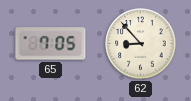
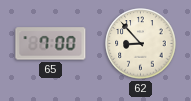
65: 7:05 -> 7:00 (51, 44)
